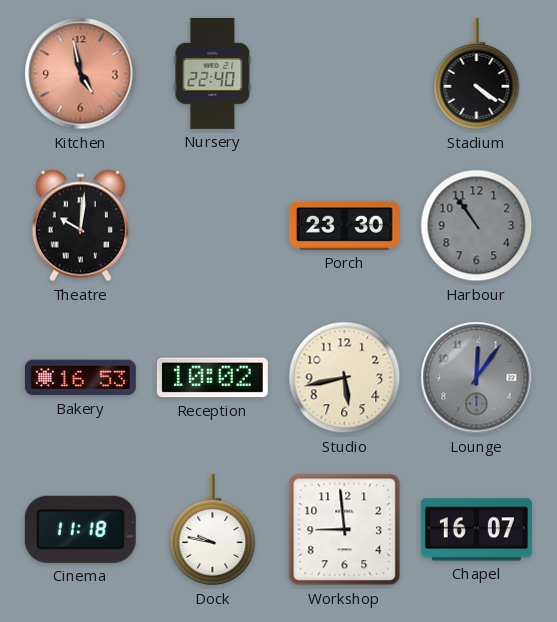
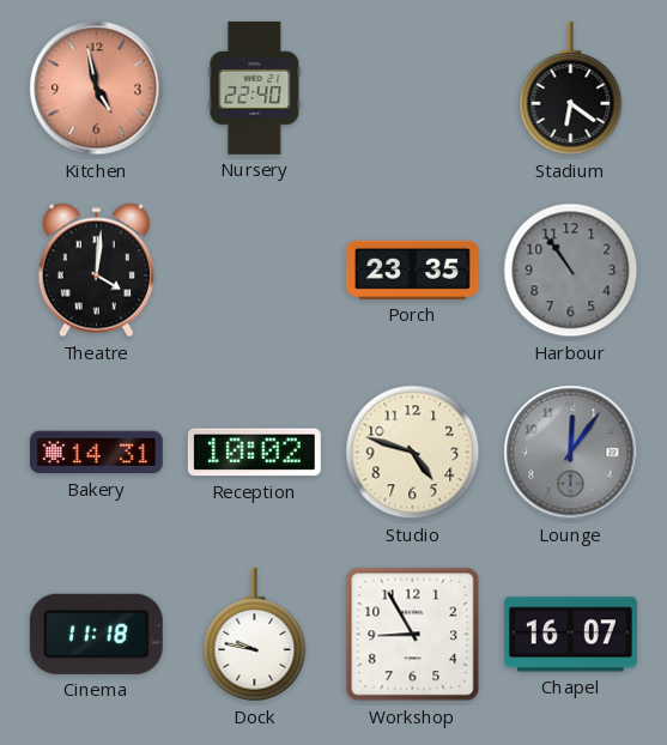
Stadium: 4:21 -> 6:21 (571, 89)
Theatre: 10:01 -> 4:01 (96, 271)
Porch: 23:30 -> 23:35 (412, 269)
Bakery: 16:53 -> 14:31 (96, 453)
Studio: 5:43 -> 4:48 (413, 453)
Workshop: 8:59 -> 8:55 (413, 635)
